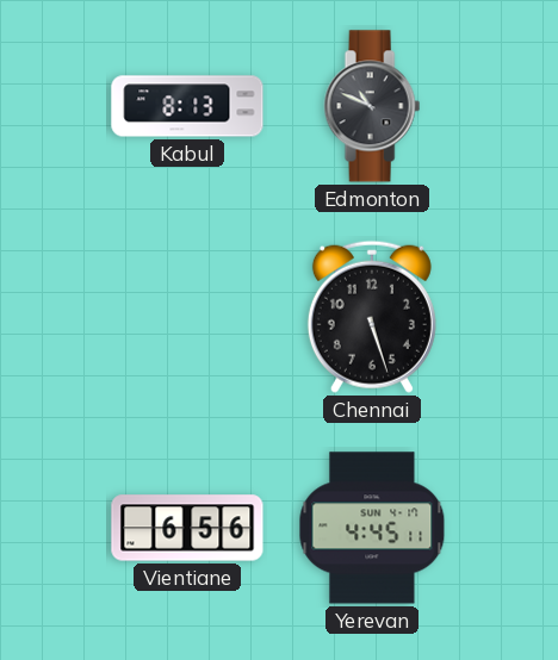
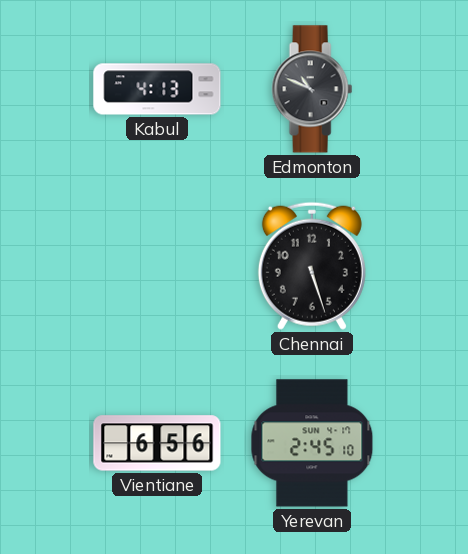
Kabul: 8:13 -> 4:13 (157, 89)
Yerevan: 4:45 -> 2:45 (312, 443)
